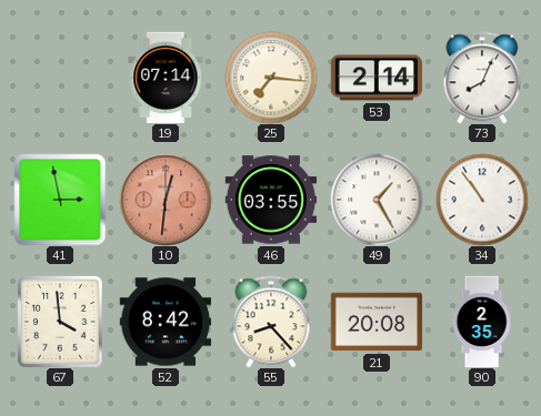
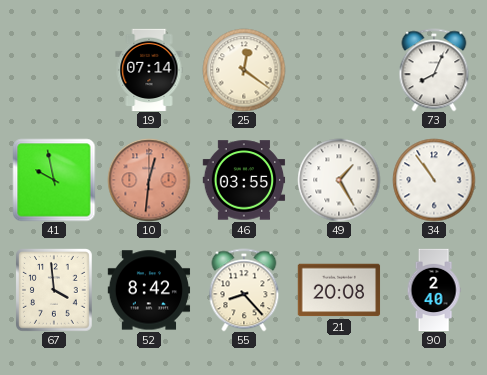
25: 7:16 -> 12:21 (244, 70)
53: 2:14 -> none (377, 78)
41: 2:58 -> 9:58 (54, 180)
90: 2:35 -> 2:40 (434, 290)
